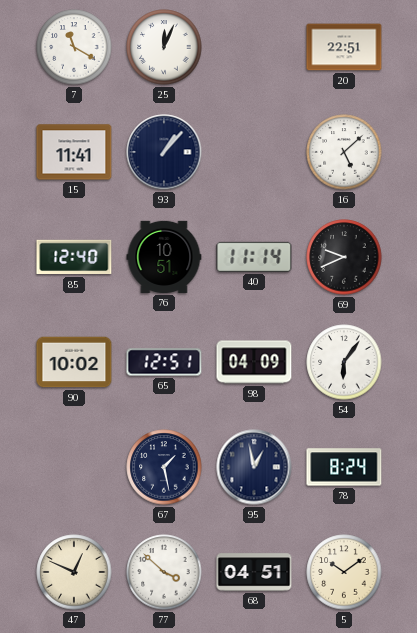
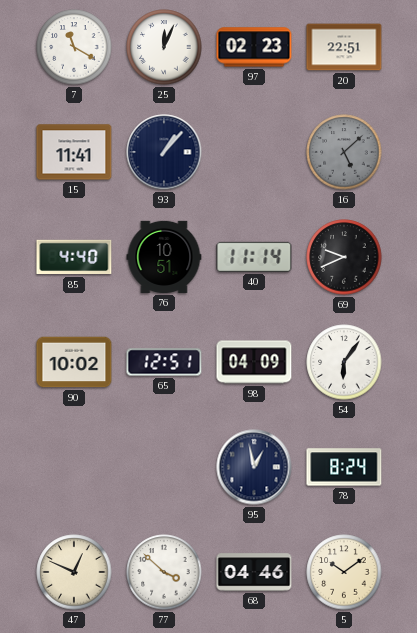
97: none -> 02:23 (254, 47)
16 dial: white -> grey (344, 152)
85: 12:40 -> 4:40 (74, 257)
67: 1:28 -> none (164, 467)
68: 04:51 -> 04:46 (254, 572)
